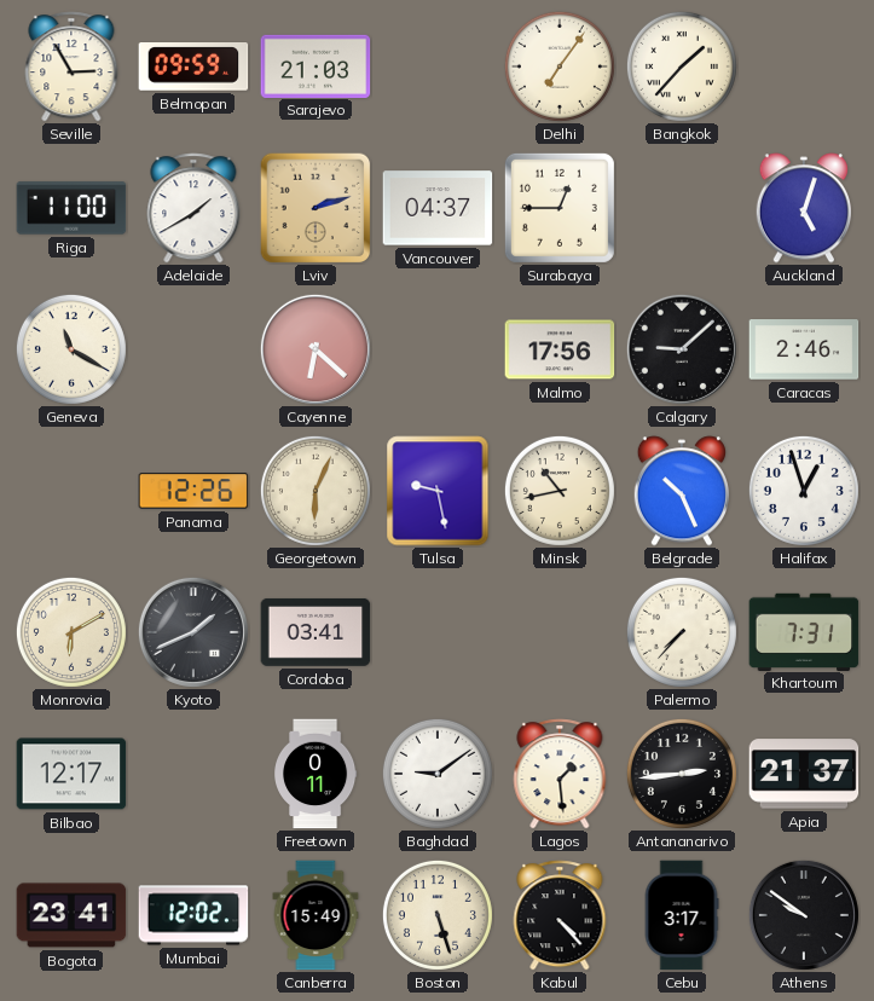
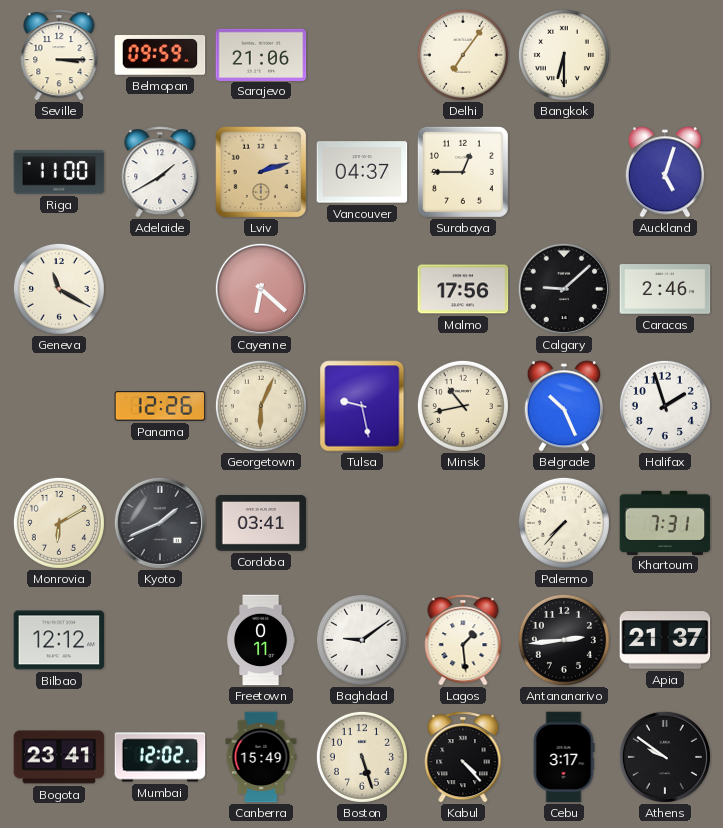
Seville: 2:55 -> 3:15 (59, 55)
Sarajevo: 21:03 -> 21:06 (261, 54)
Bangkok: 1:37 -> 6:30 (564, 55)
Halifax: 12:57 -> 1:57 (665, 406)
Bilbao: 12:17 -> 12:12 (59, 640)
